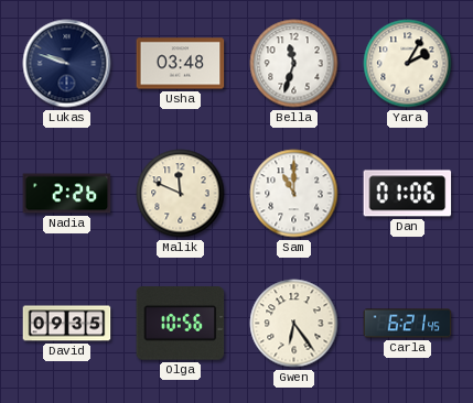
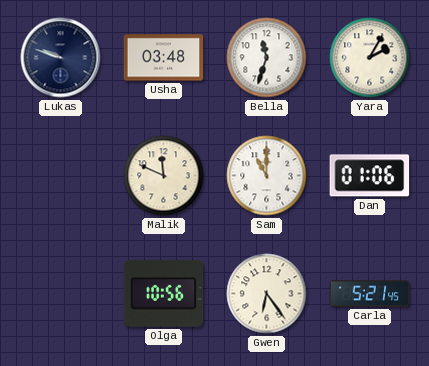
Nadia: 2:26 -> none (67, 194)
David: 09:35 -> none (67, 324)
Carla: 6:21 -> 5:21 (370, 294)
